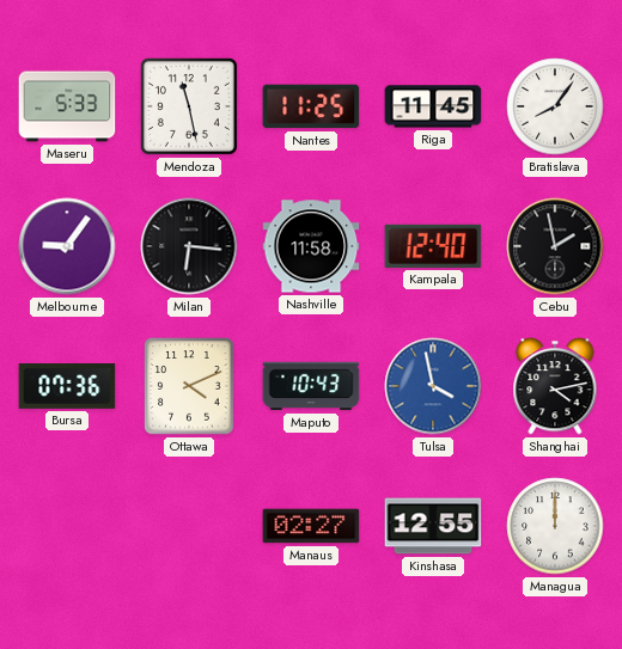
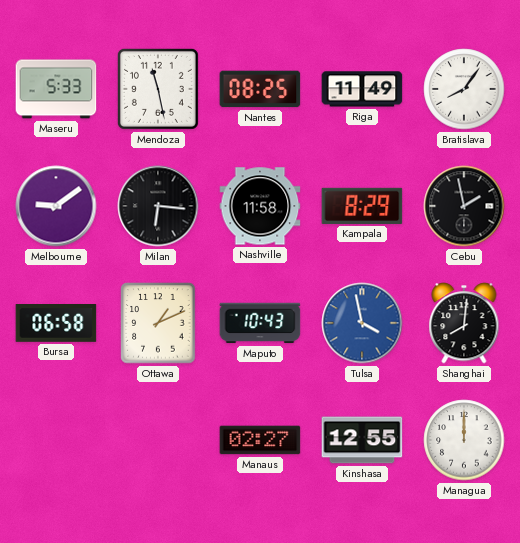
Nantes: 11:25 -> 08:25 (260, 89)
Riga: 11:45 -> 11:49 (362, 89)
Melbourne: 9:06 -> 9:09 (56, 206)
Kampala: 12:40 -> 8:29 (362, 206)
Bursa: 07:36 -> 06:58 (56, 323)
Ottawa: 4:11 -> 1:11 (158, 323)
Shanghai: 4:13 -> 8:01 (464, 323)
